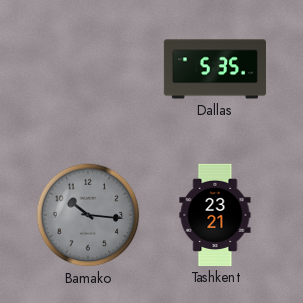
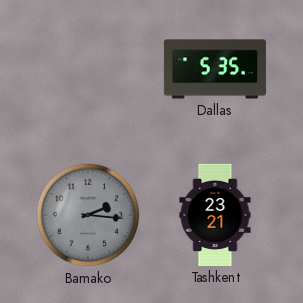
Bamako: 10:16 -> 2:16 (88, 215)
